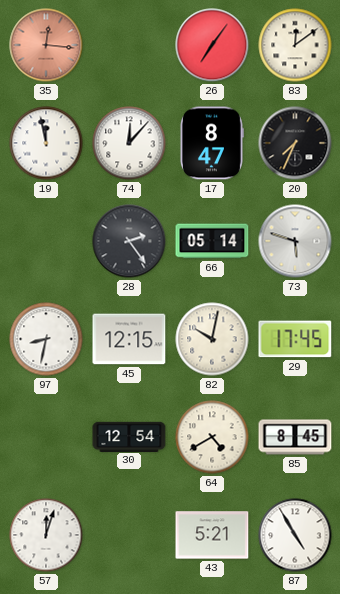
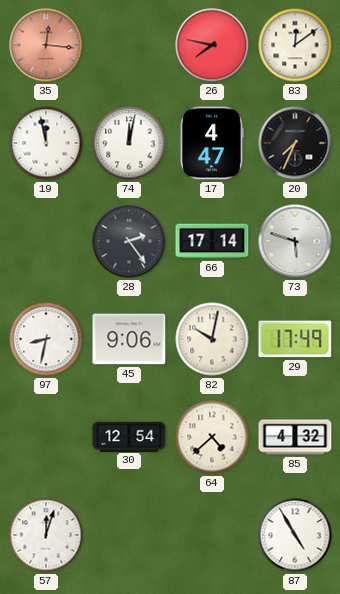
26: 7:06 -> 7:47 (212, 45)
74: 12:07 -> 12:02 (129, 143)
17: 8:47 -> 4:47 (211, 143)
66: 05:14 -> 17:14 (212, 241)
45: 12:15 -> 9:06 (129, 339)
29: 17:45 -> 17:49 (295, 339)
64: 4:40 -> 4:38 (212, 437)
85: 8:45 -> 4:32 (295, 437)
43: 5:21 -> none (212, 535)
